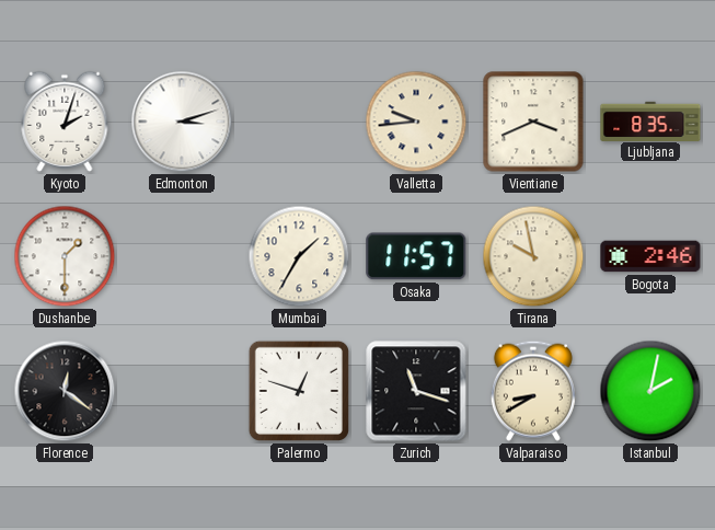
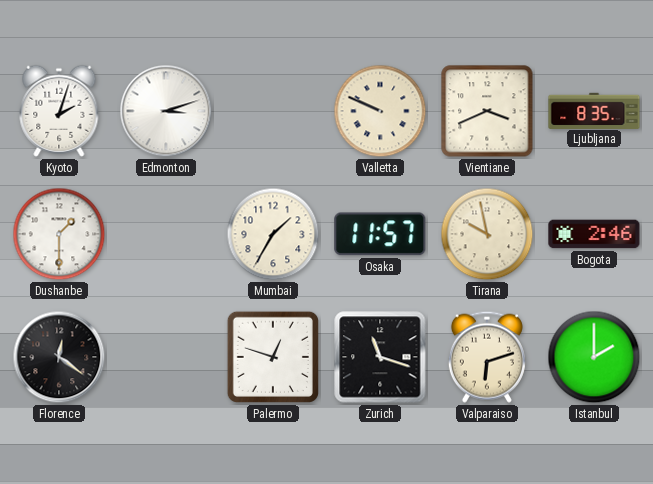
Valletta: 9:44 -> 9:49 (380, 111)
Valparaiso: 8:40 -> 6:12 (487, 357)
Istanbul: 2:02 -> 2:00 (594, 357)
